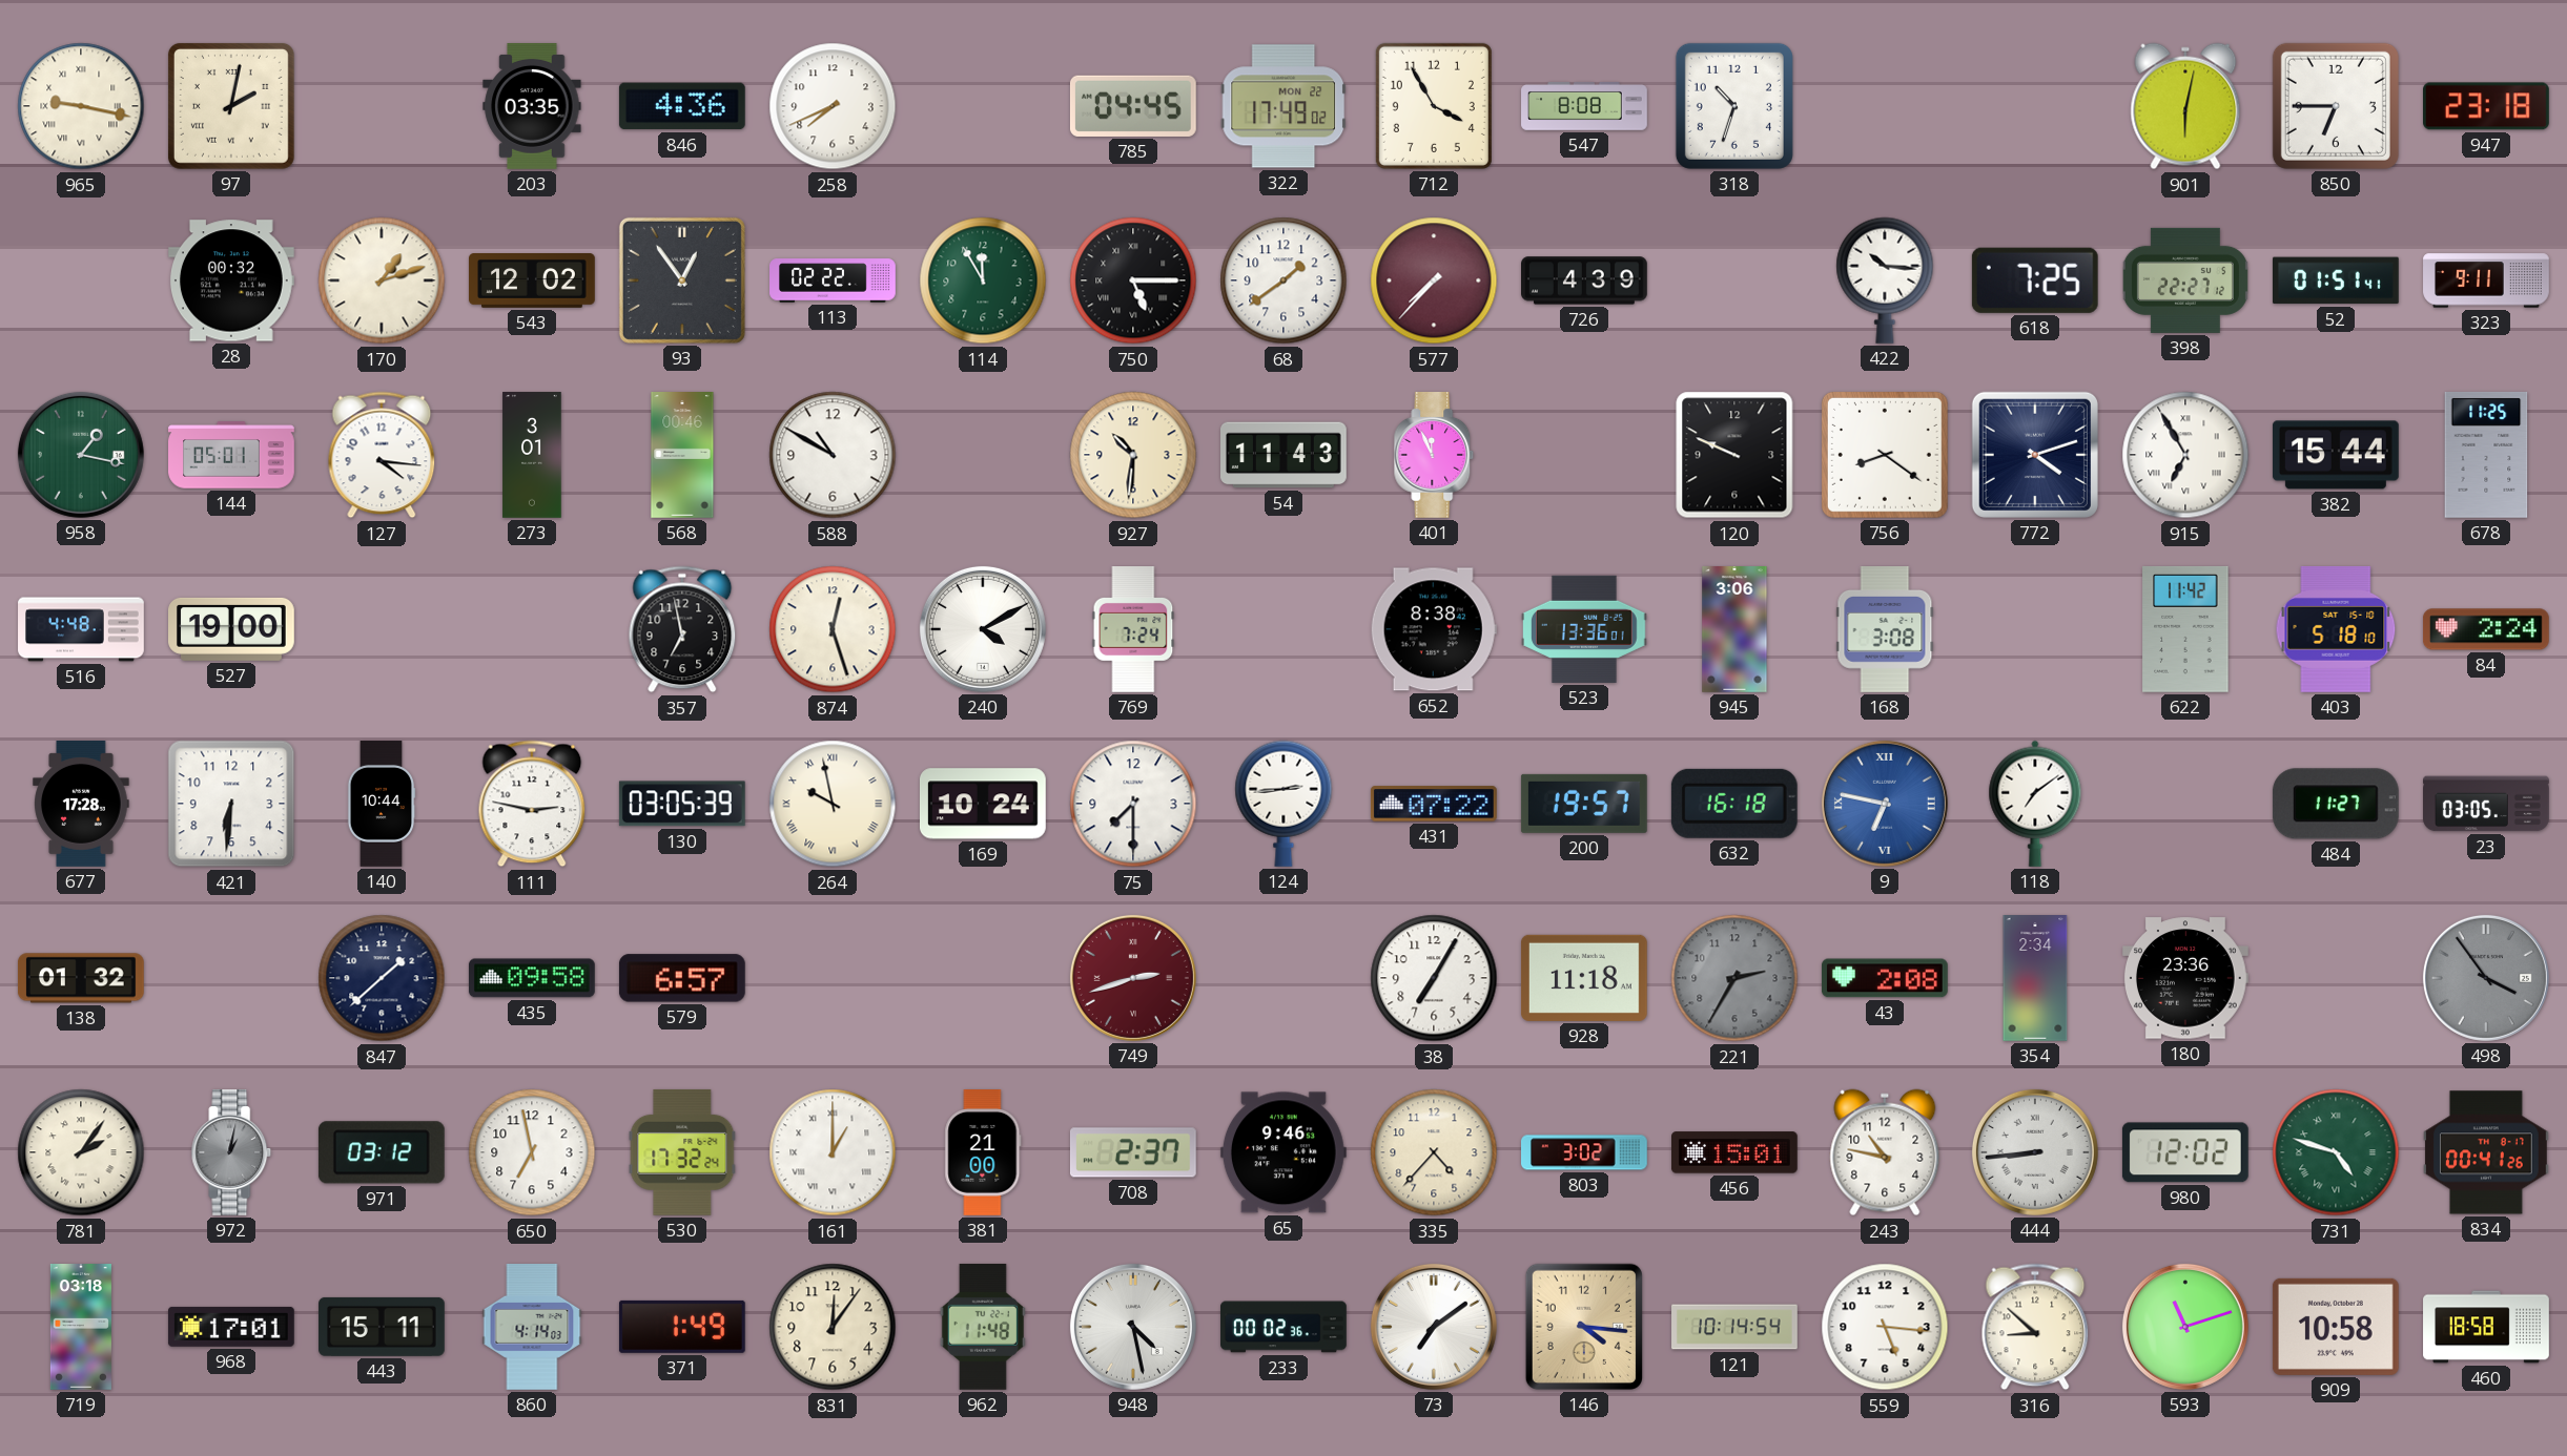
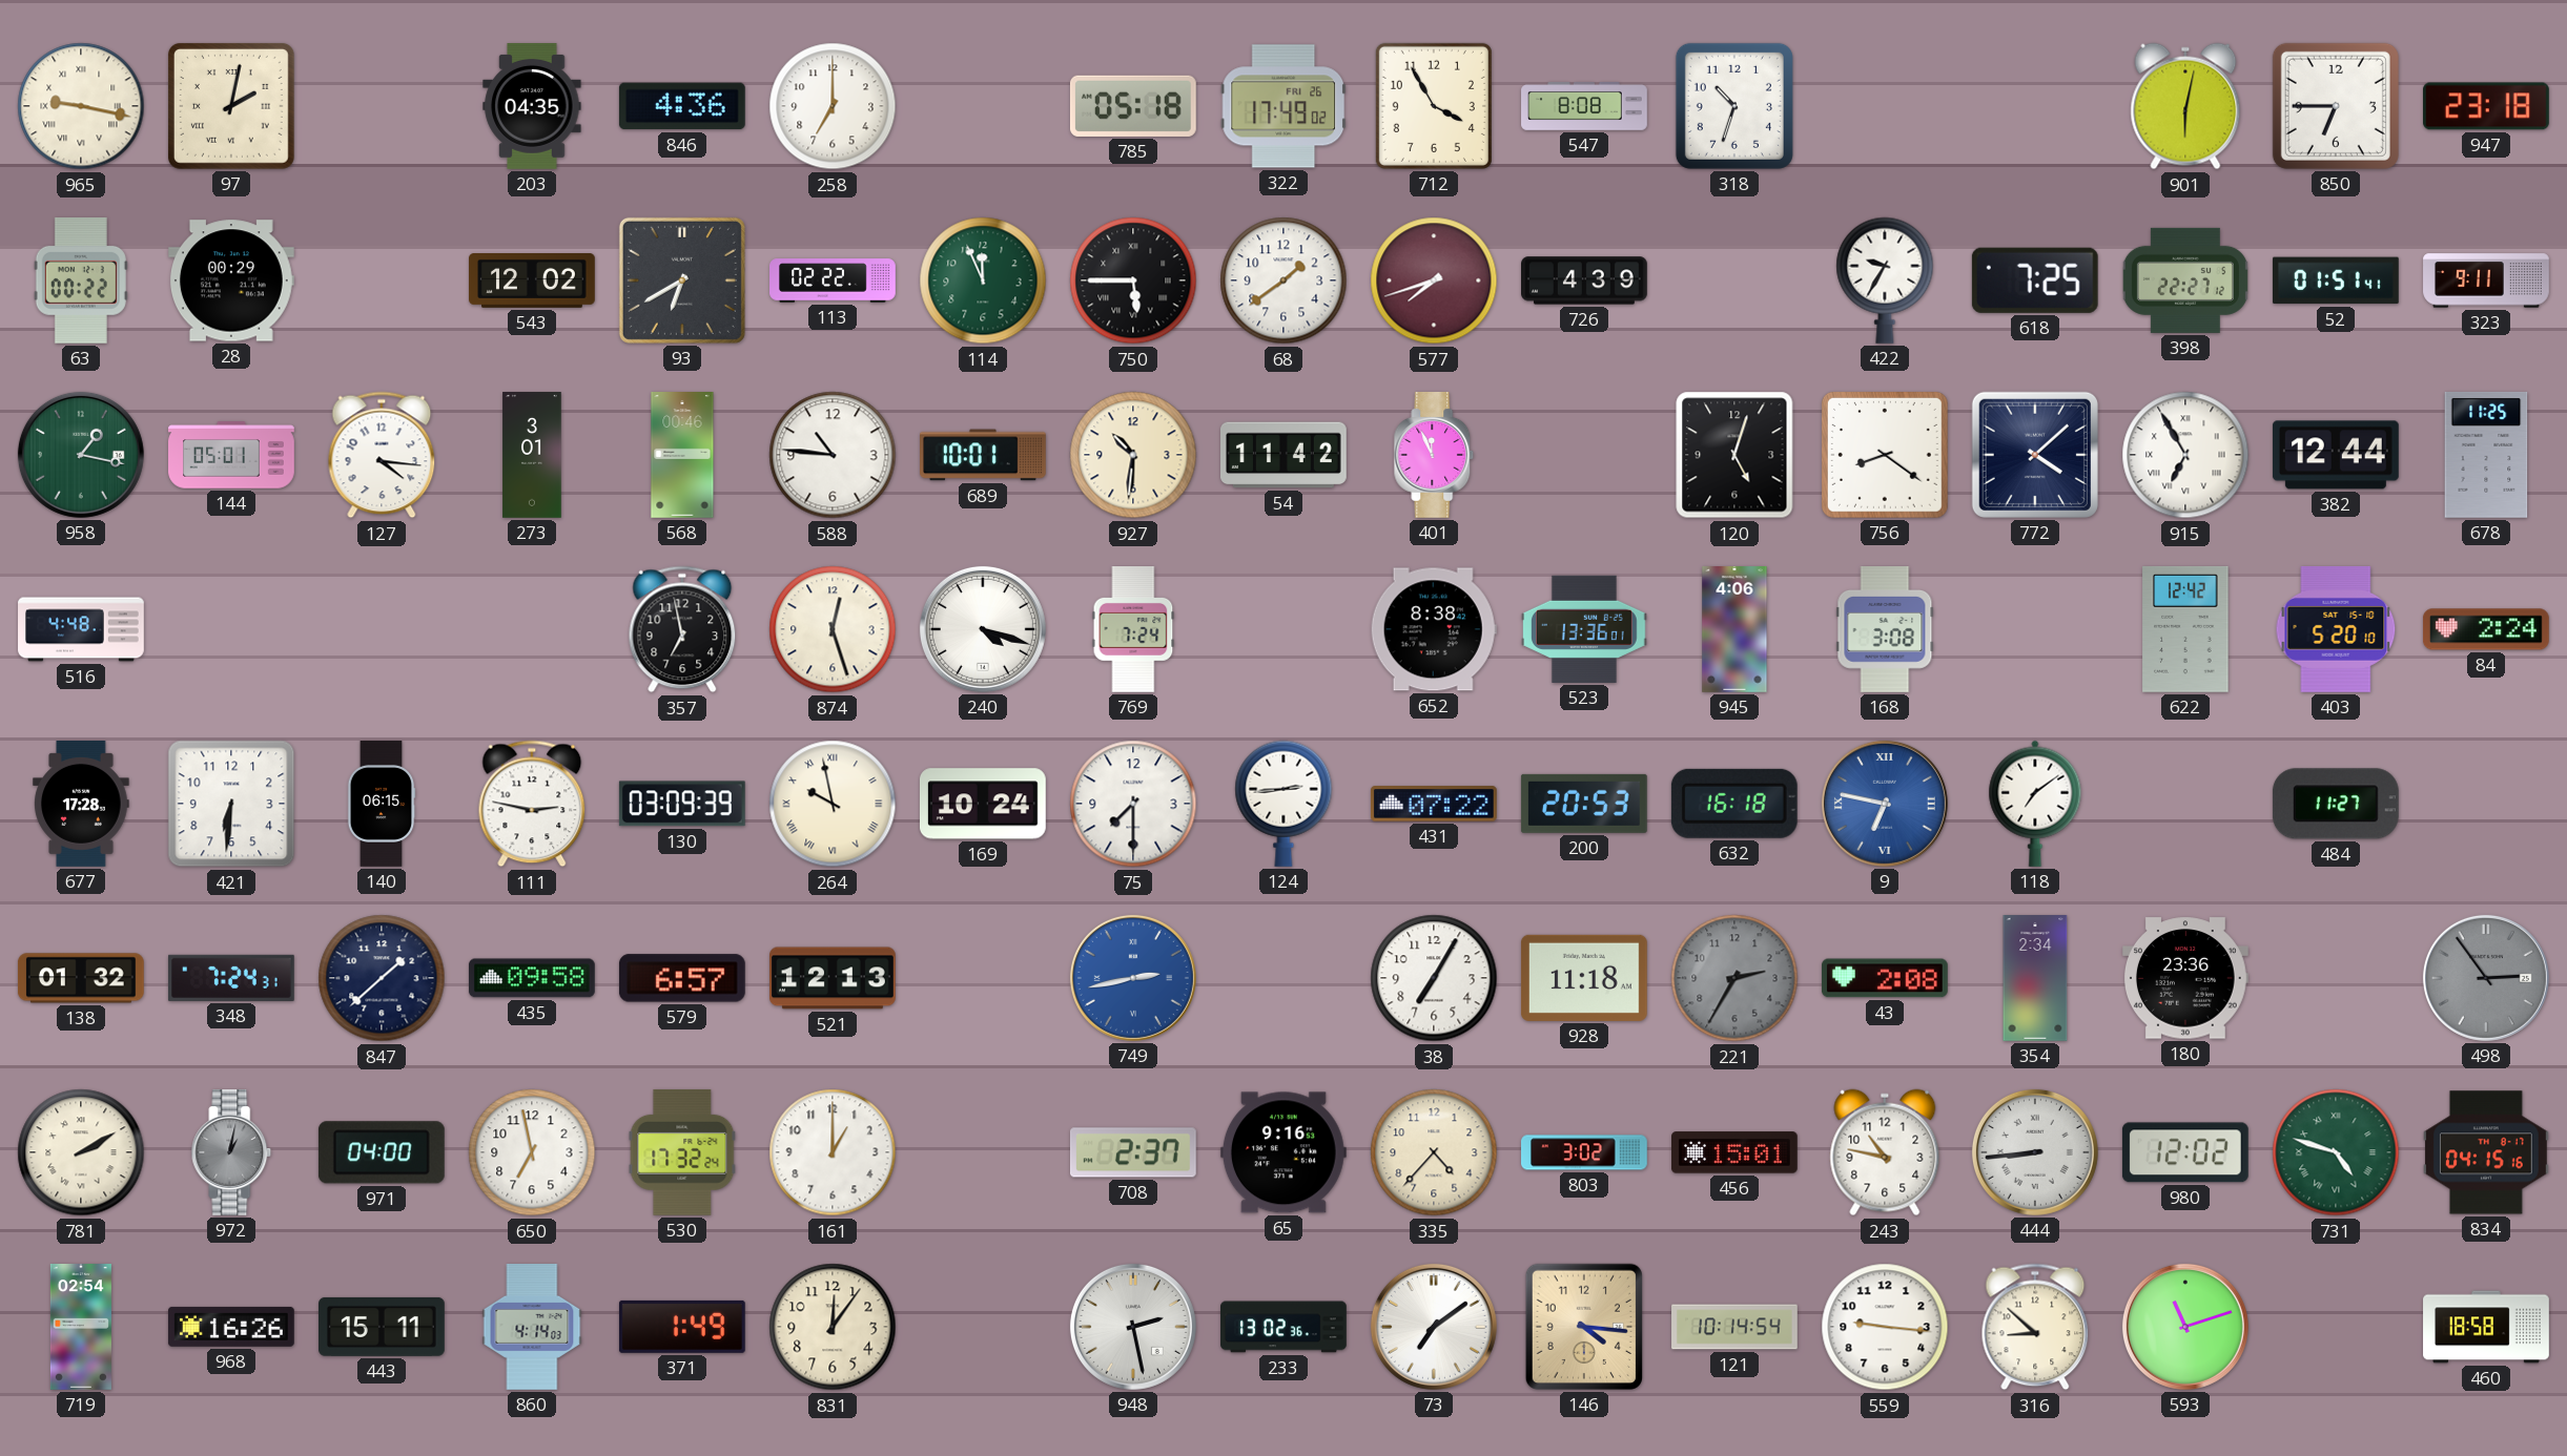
203: 03:35 -> 04:35 (532, 107)
258: 7:41 -> 7:00 (833, 106)
785: 04:45 -> 05:18 (1133, 106)
322 date: MON 22 -> FRI 26 (1283, 106)
63: none -> 00:22 (81, 280)
28: 00:32 -> 00:29 (231, 280)
170: 1:12 -> none (382, 280)
93: 12:54 -> 6:40 (682, 280)
114: 11:55 -> 11:56 (983, 280)
750: 5:15 -> 5:45 (1133, 280)
577: 7:37 -> 7:42 (1434, 280)
422: 10:16 -> 9:35 (1885, 280)
588: 10:50 -> 10:46 (833, 455)
689: none -> 10:01 (984, 455)
54: 11:43 -> 11:42 (1285, 455)
120: 9:49 -> 5:03 (1734, 455)
772: 4:12 -> 4:08 (2035, 455)
382: 15:44 -> 12:44 (2336, 455)
527: 19:00 -> none (232, 629)
240: 4:10 -> 4:18 (983, 629)
945: 3:06 -> 4:06 (1734, 630)
622: 11:42 -> 12:42 (2185, 629)
403: 5:18 -> 5:20 (2336, 629)
140: 10:44 -> 06:15 (382, 804)
130: 03:05 -> 03:09 (682, 804)
200: 19:57 -> 20:53 (1584, 804)
23: 03:05 -> none (2487, 804)
348: none -> 7:24 (231, 978)
521: none -> 12:13 (834, 978)
749: 2:42 -> 2:43 (1133, 978)
749 dial: burgundy -> blue (1133, 978)
498: 3:54 -> 2:54 (2486, 978)
781: 2:06 -> 2:10 (81, 1152)
971: 03:12 -> 04:00 (382, 1152)
161 numerals: Roman -> Arabic (833, 1152)
381: 21:00 -> none (983, 1153)
65: 9:46 -> 9:16 (1283, 1152)
834: 00:41 -> 04:15 (2486, 1152)
719: 03:18 -> 02:54 (81, 1328)
968: 17:01 -> 16:26 (231, 1327)
962: 11:48 -> none (983, 1327)
948: 4:28 -> 2:28 (1133, 1327)
233: 00:02 -> 13:02 (1283, 1327)
559: 5:16 -> 9:16 (1885, 1327)
909: 10:58 -> none (2336, 1327)
